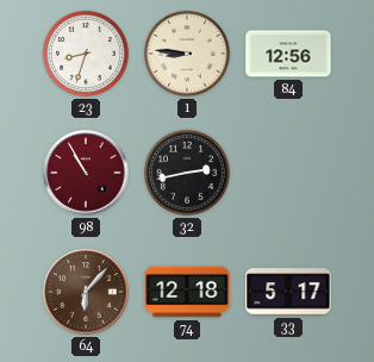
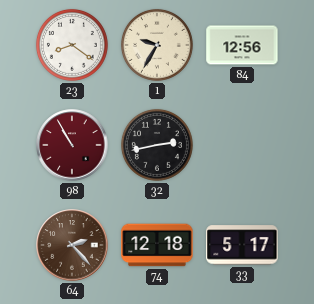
23: 8:33 -> 8:21 (72, 45)
1: 8:46 -> 9:35 (157, 45)
64: 6:07 -> 2:23 (72, 245)
